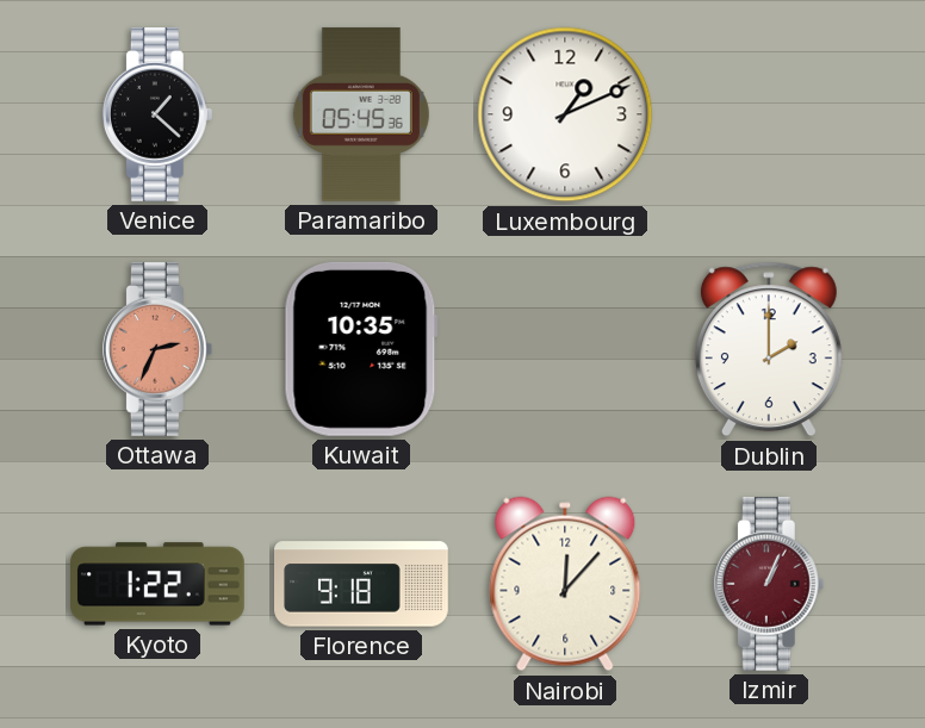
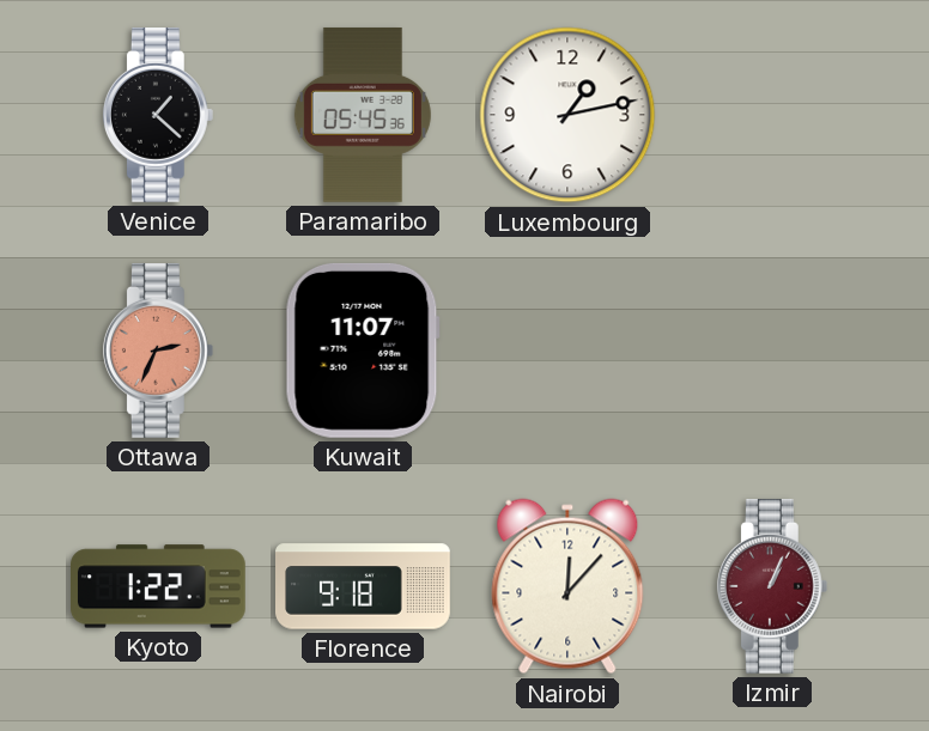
Luxembourg: 1:11 -> 1:13 (567, 115)
Kuwait: 10:35 -> 11:07 (363, 351)
Dublin: 2:00 -> none (769, 349)
